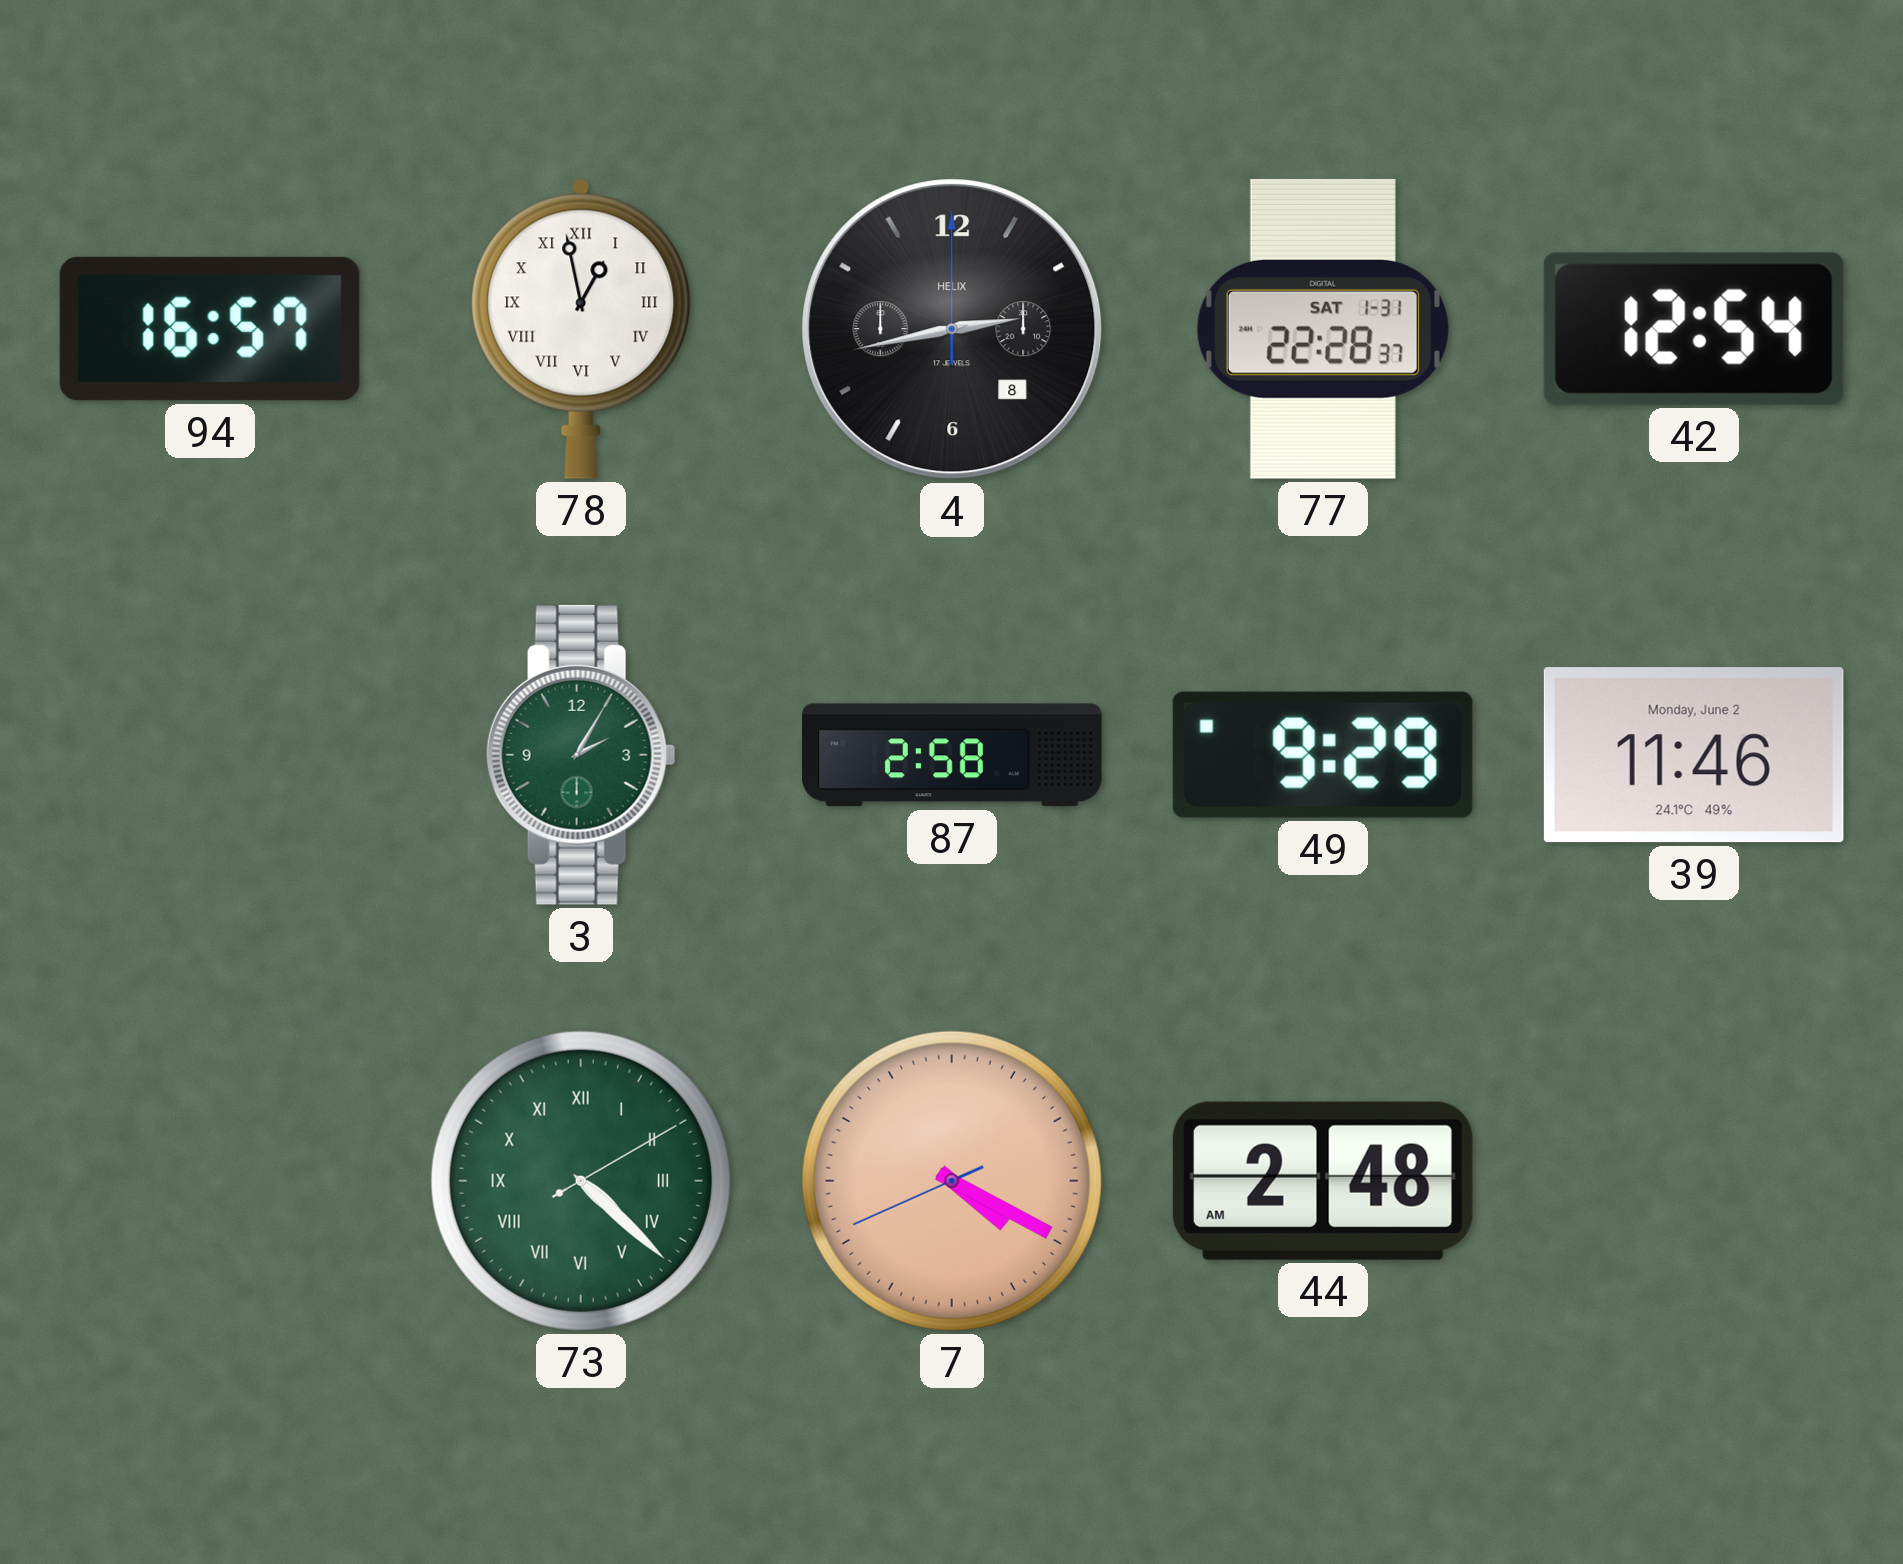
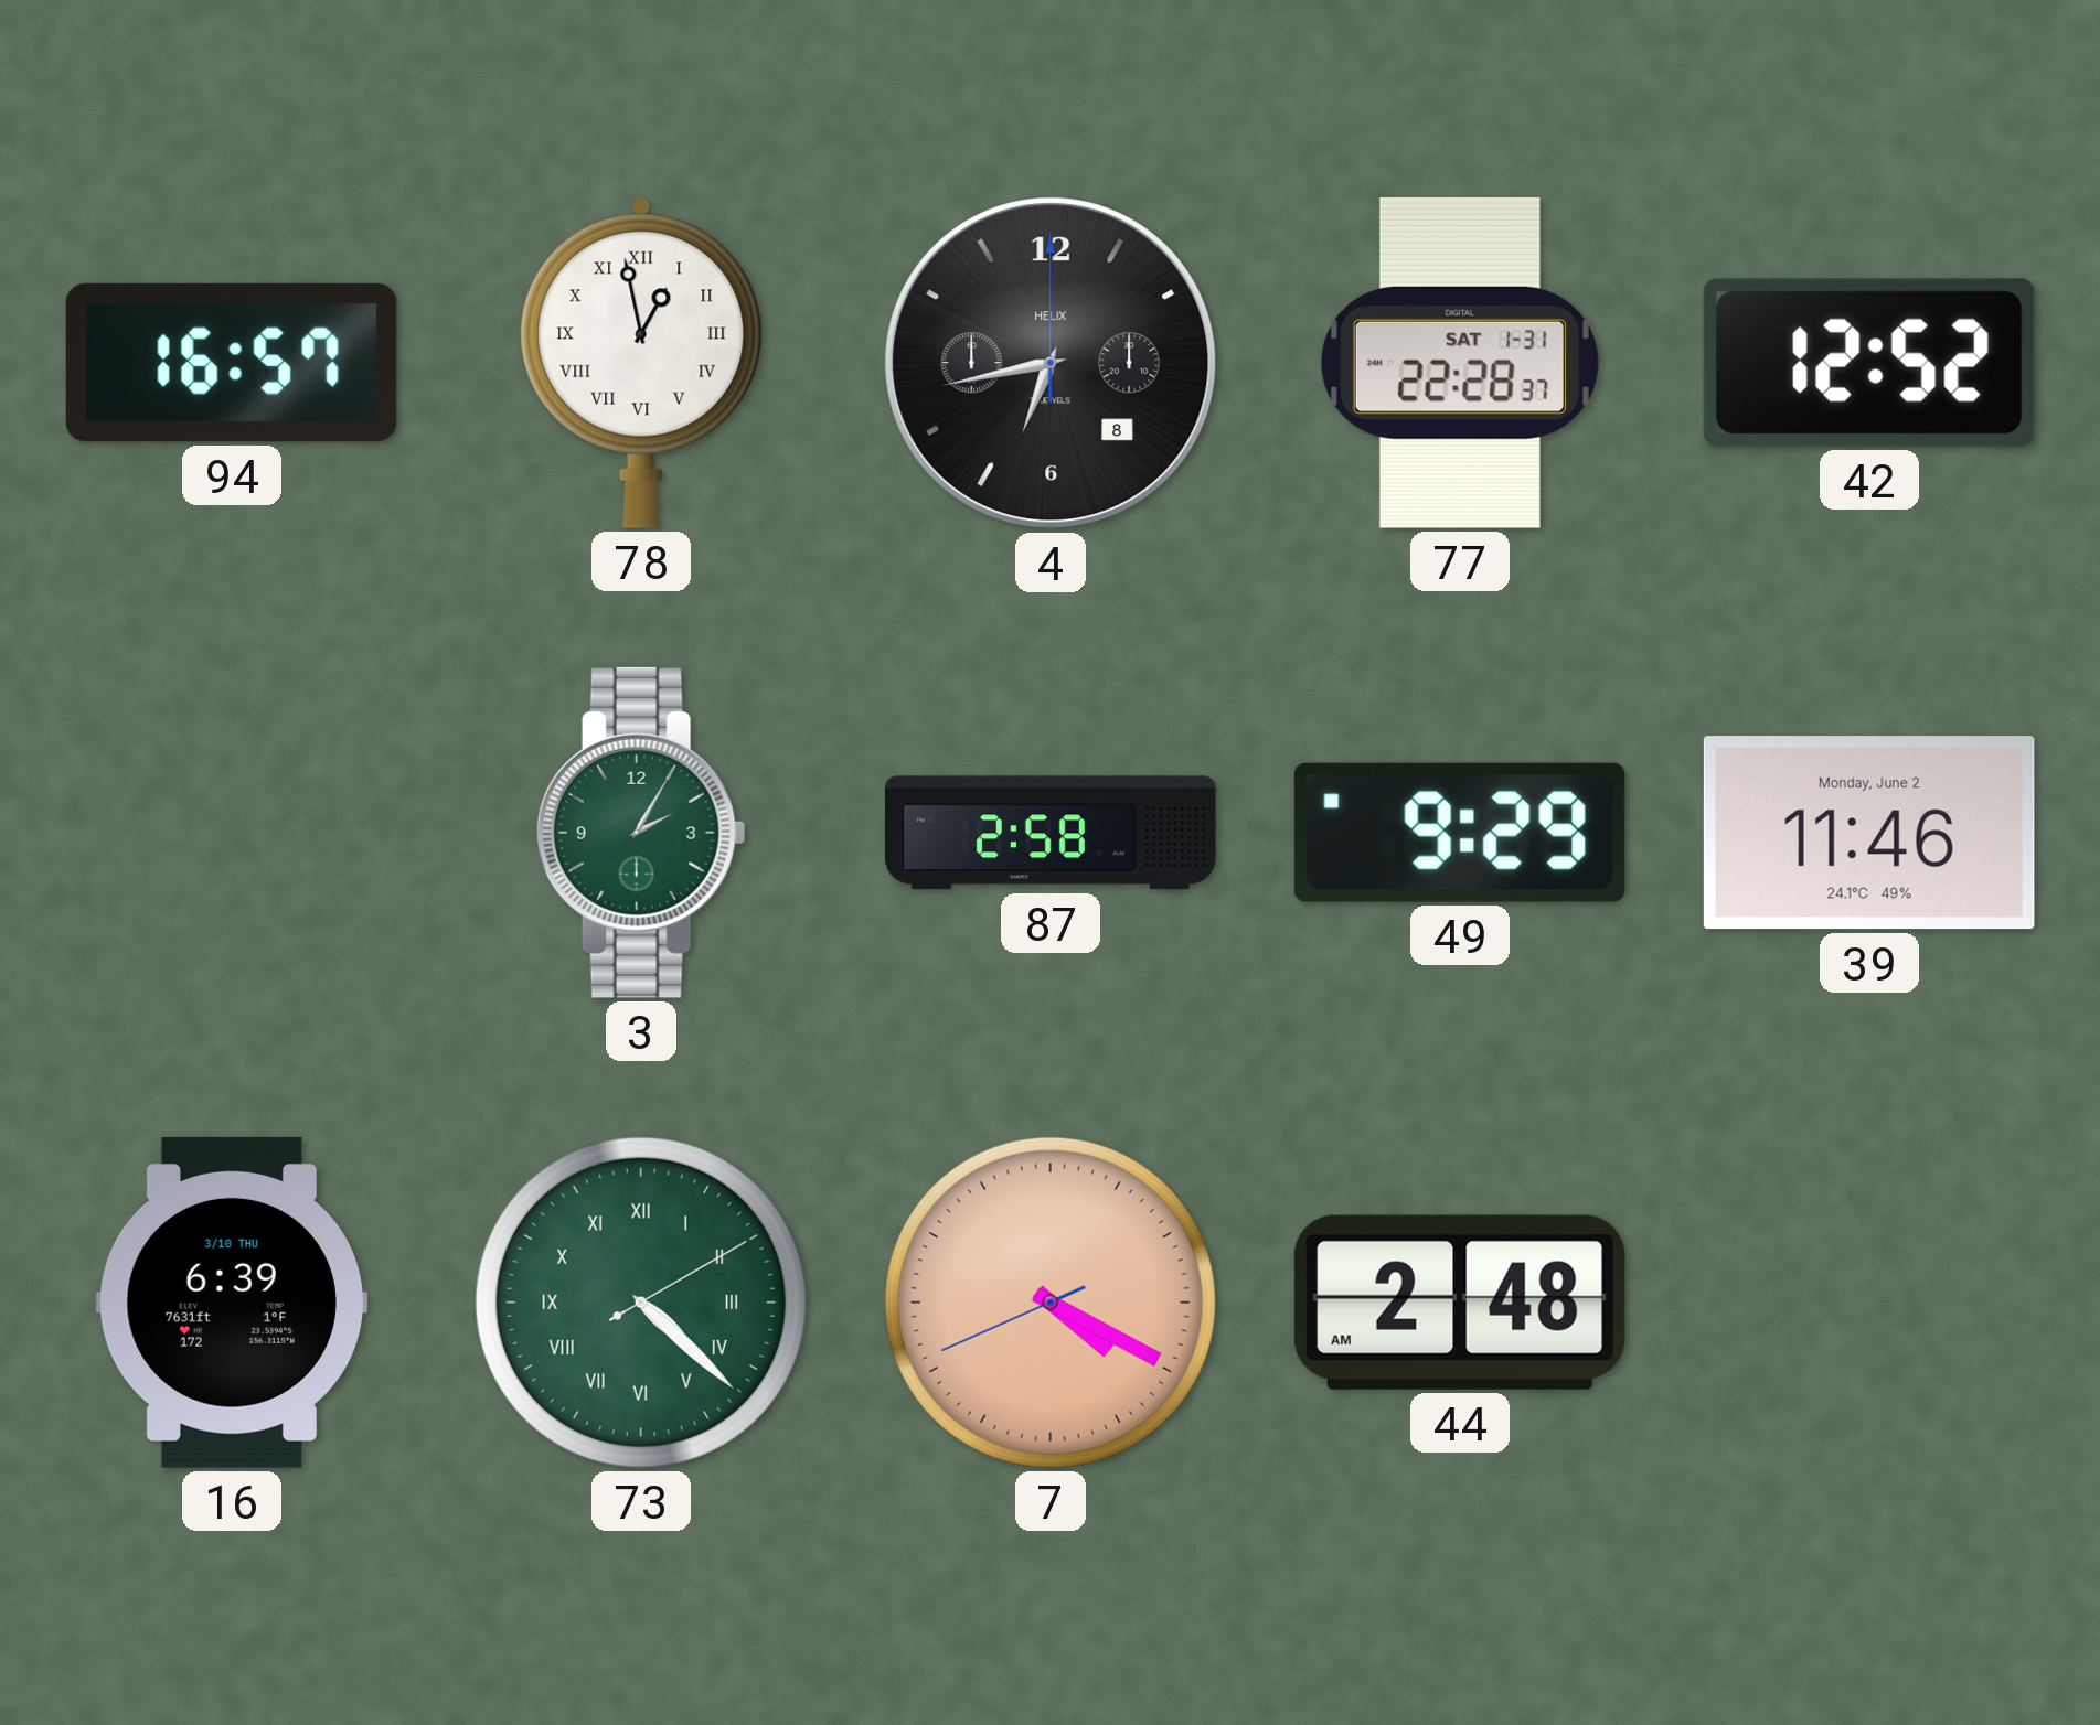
4: 2:43 -> 6:43 (1051, 363)
42: 12:54 -> 12:52 (1869, 363)
16: none -> 6:39 (232, 1303)
